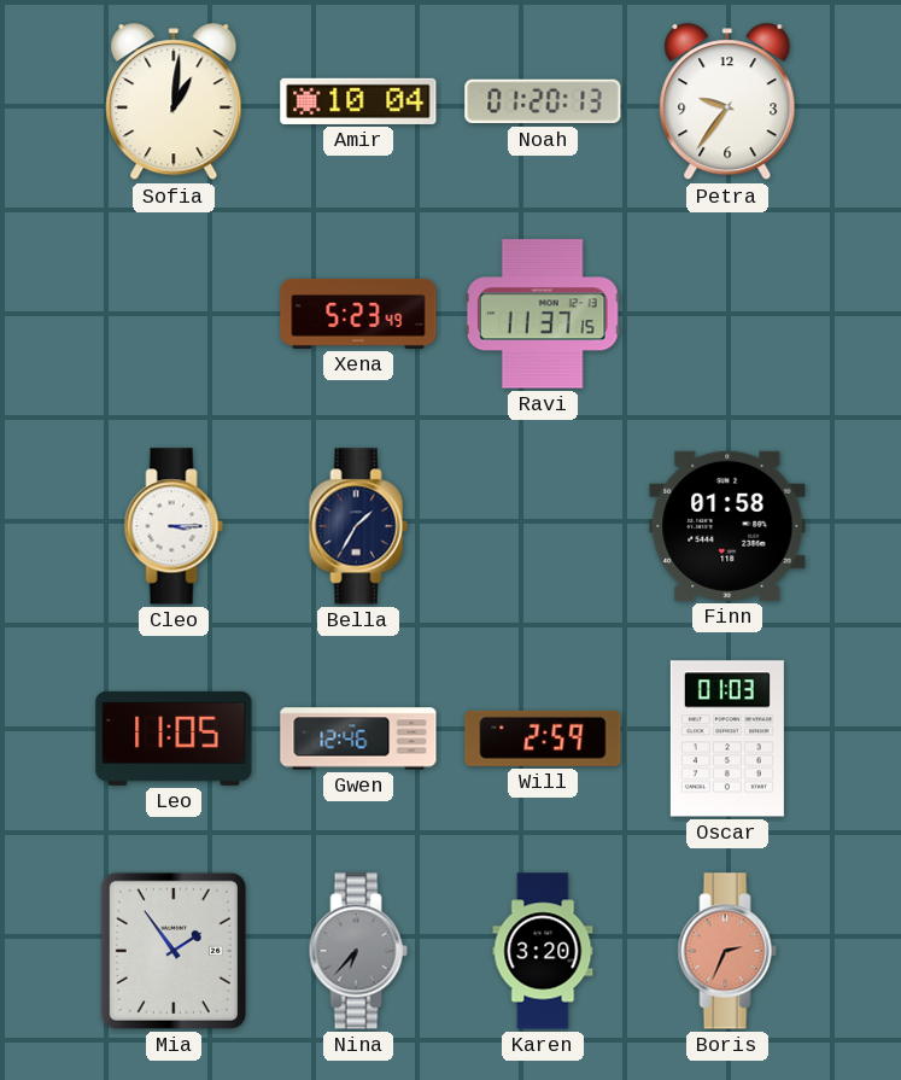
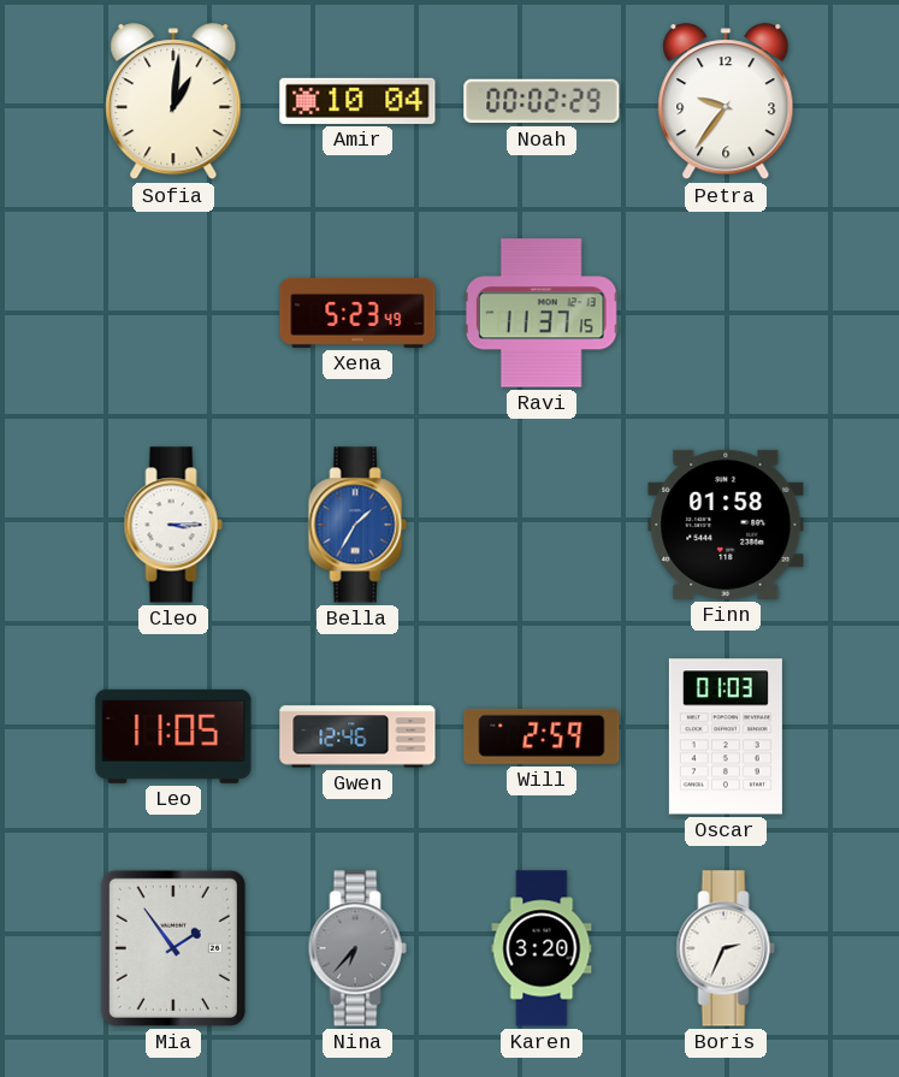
Noah: 01:20 -> 00:02 (542, 101)
Bella dial: navy -> blue (357, 525)
Boris dial: salmon -> white (726, 948)
